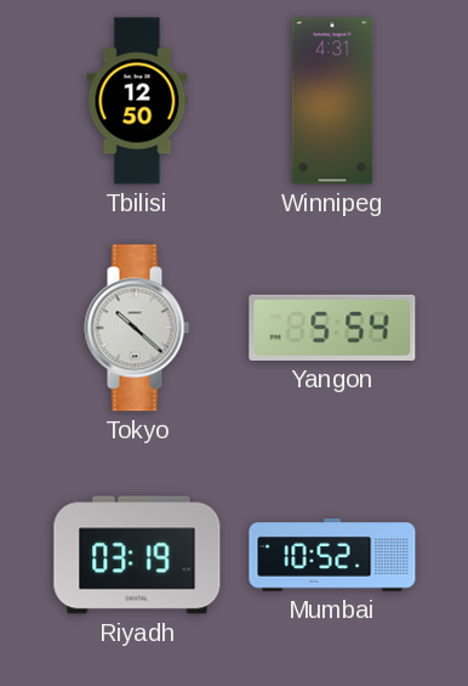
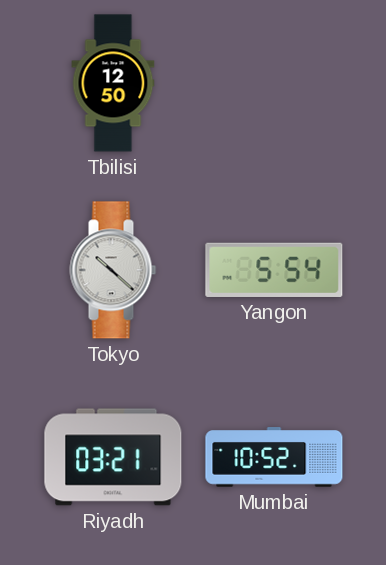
Winnipeg: 4:31 -> none (332, 101)
Riyadh: 03:19 -> 03:21 (113, 457)
